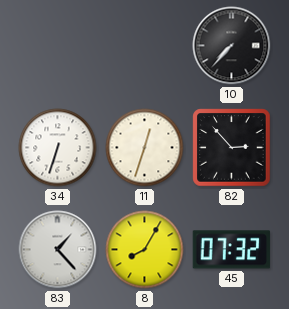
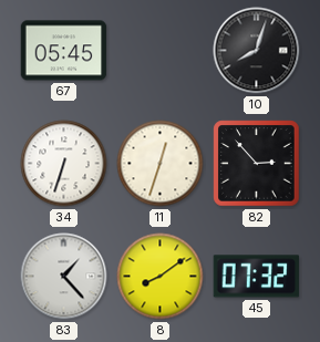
67: none -> 05:45 (64, 51)
10: 7:37 -> 8:03 (257, 51)
8: 8:05 -> 8:09 (161, 277)
